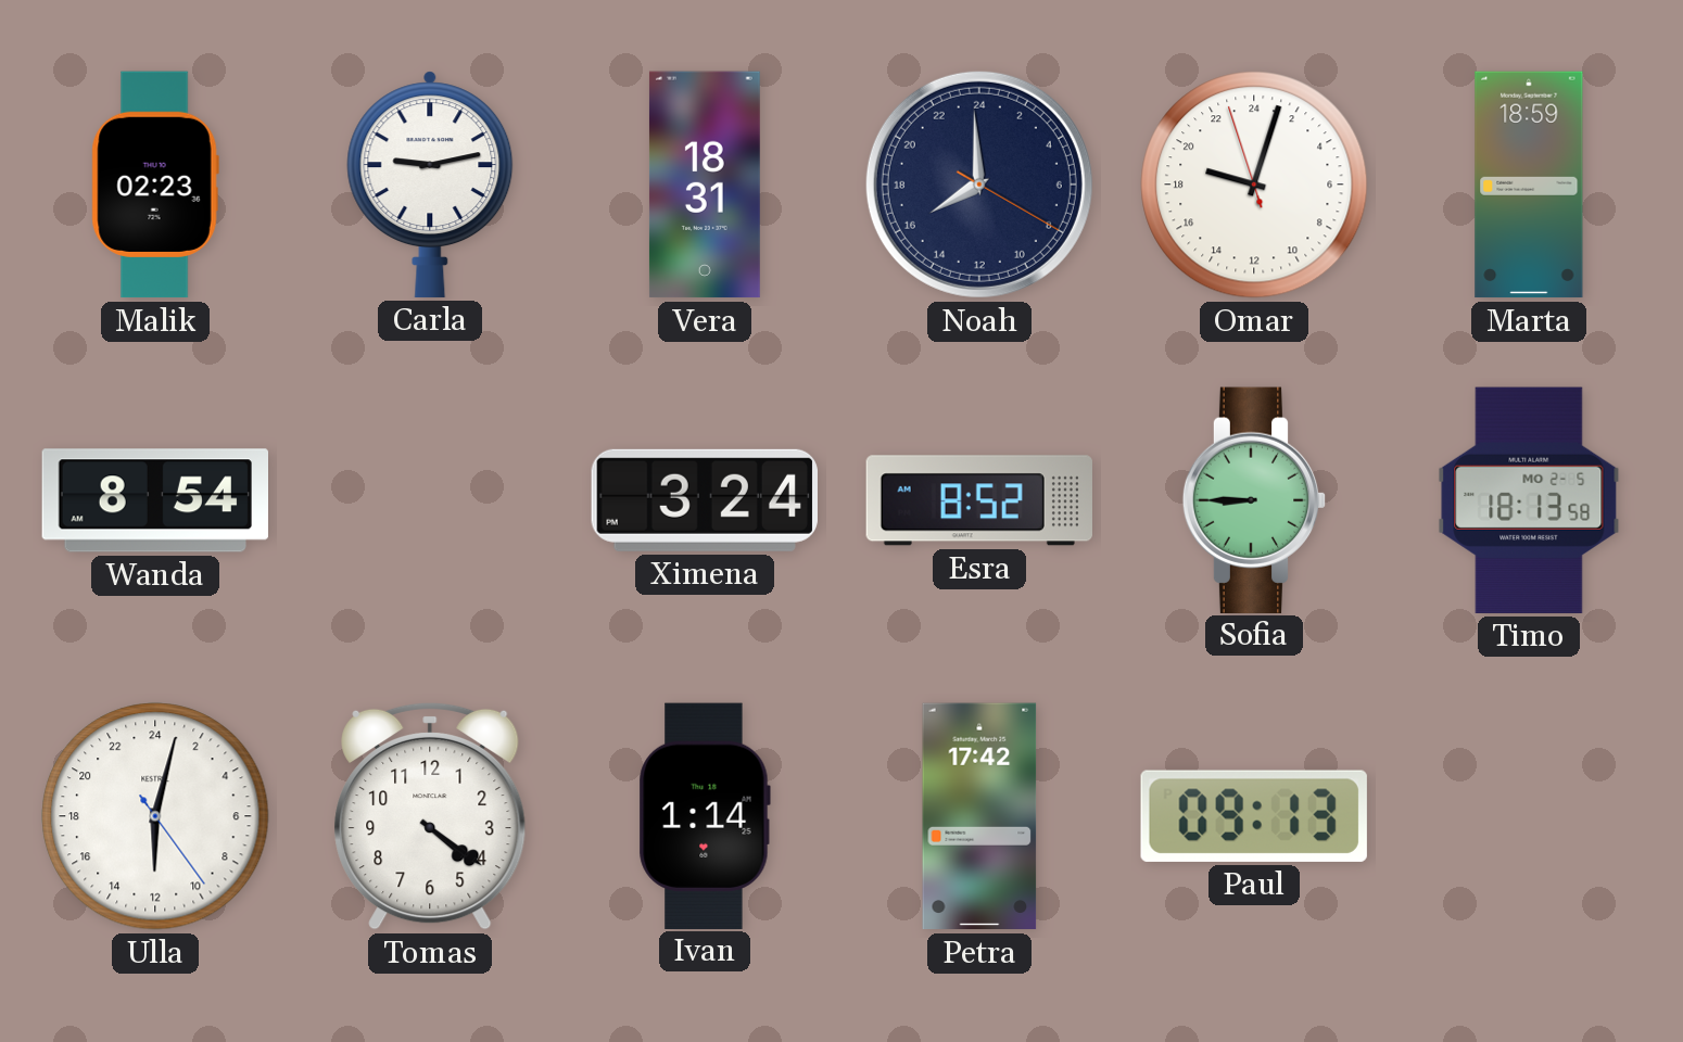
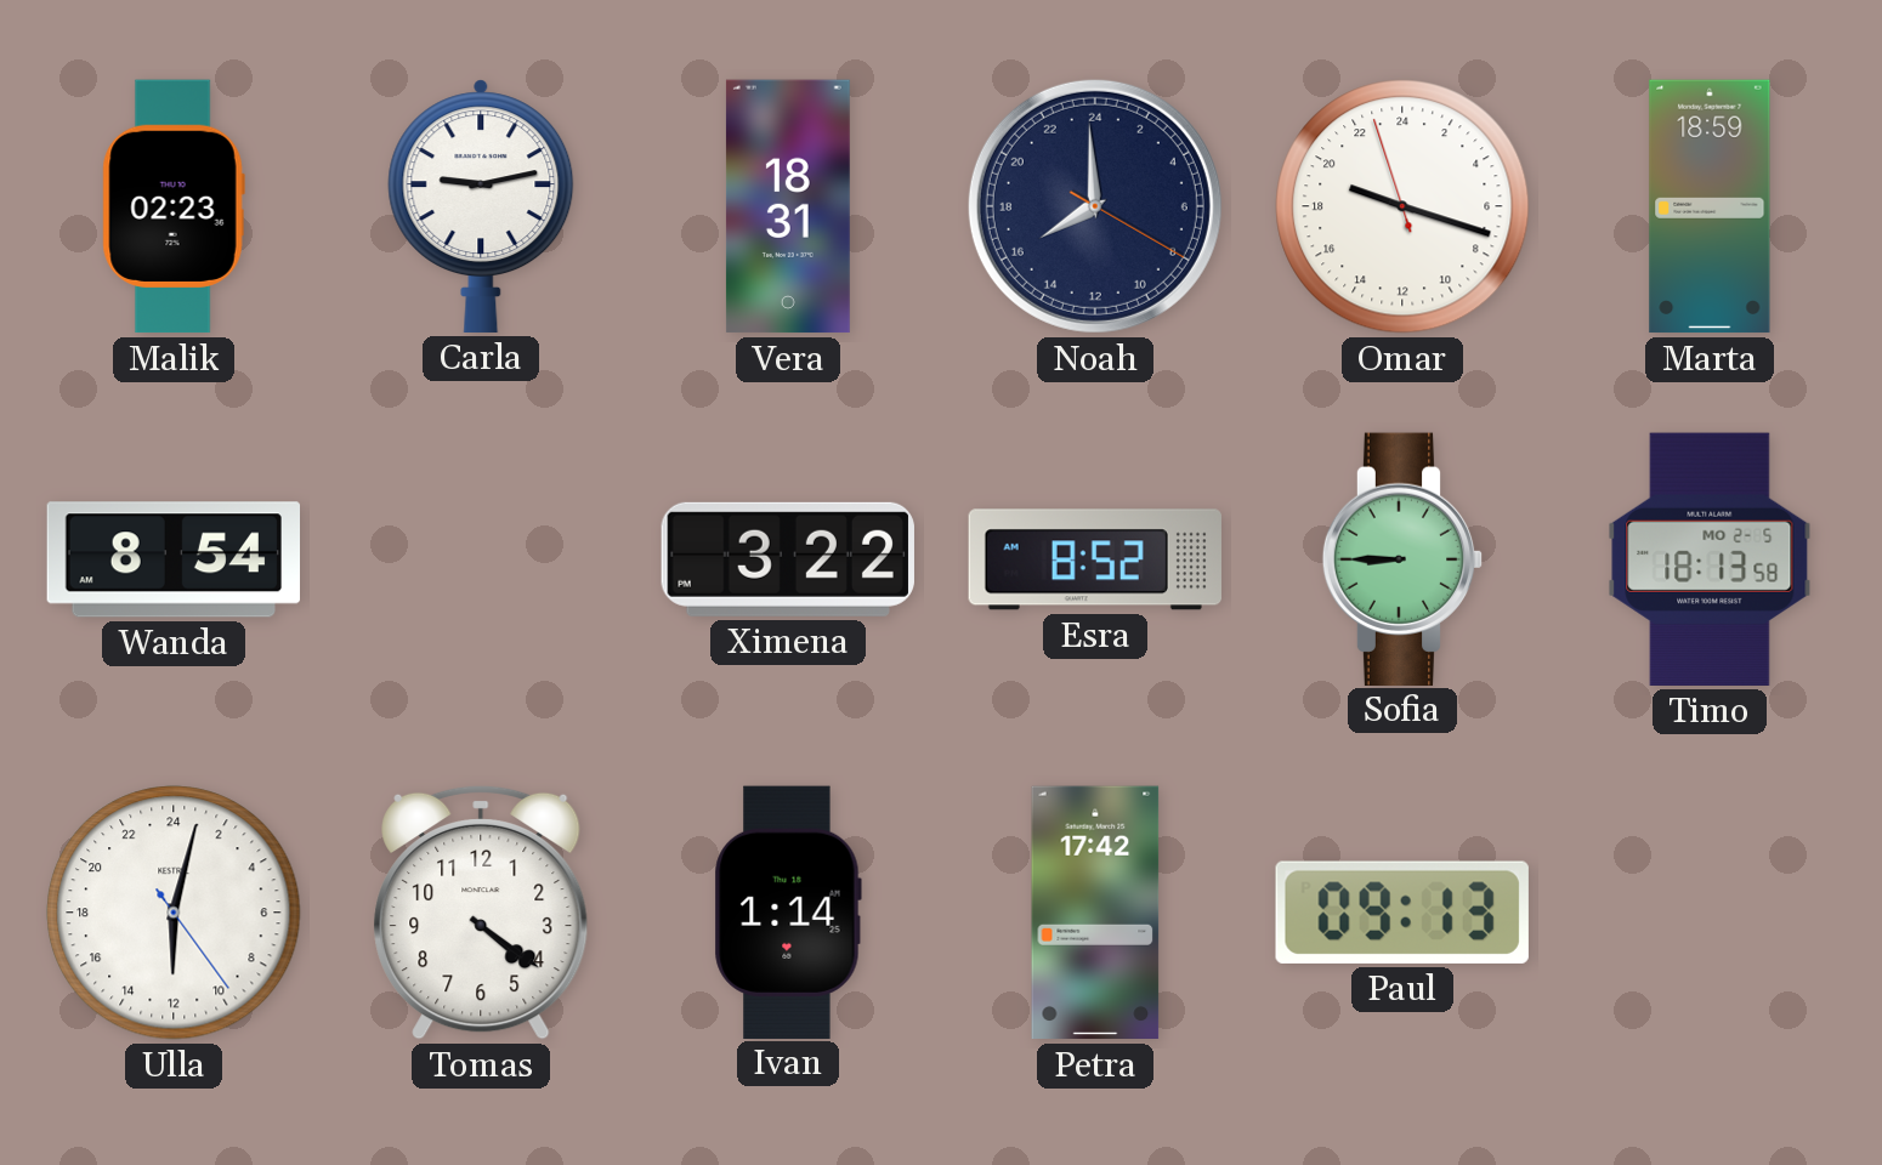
Omar: 19:02 -> 19:17 (1402, 206)
Ximena: 3:24 -> 3:22 (788, 559)
